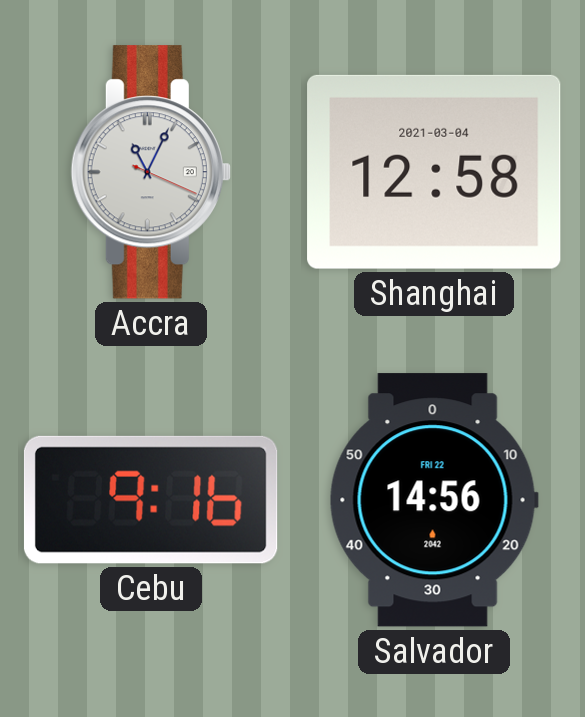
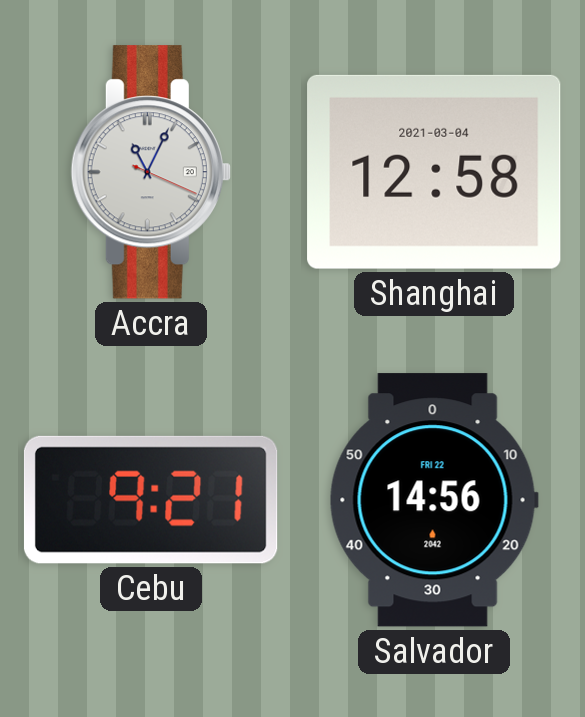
Cebu: 9:16 -> 9:21 (151, 500)
